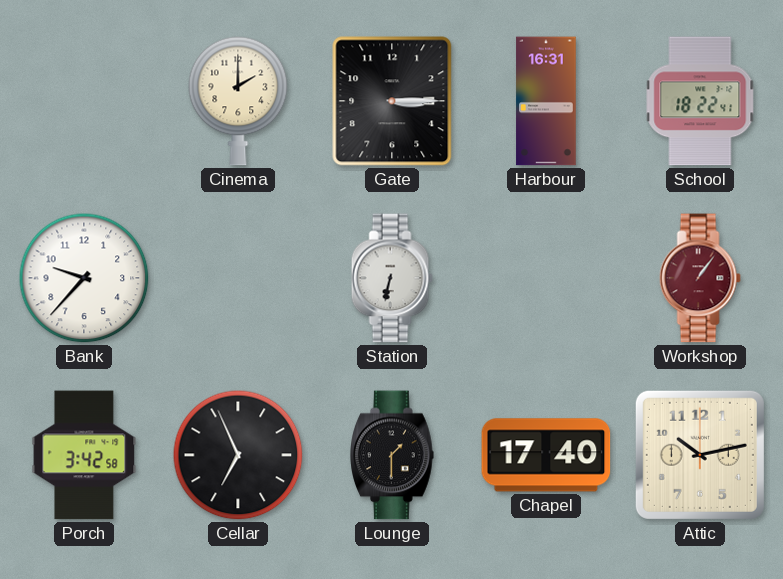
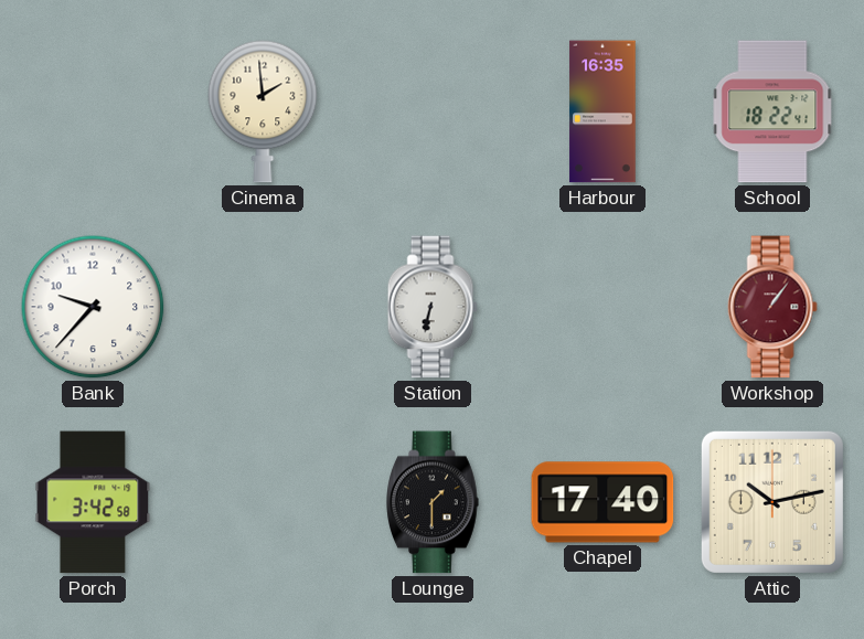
Cinema: 2:00 -> 1:59 (263, 111)
Gate: 3:15 -> none (392, 101)
Harbour: 16:31 -> 16:35 (602, 111)
Cellar: 6:56 -> none (238, 455)
